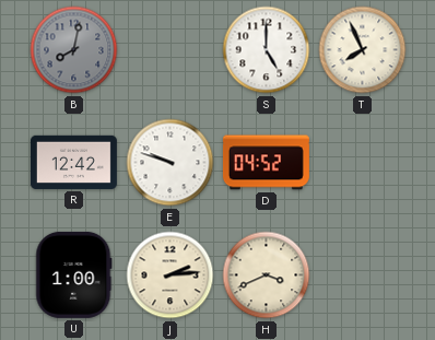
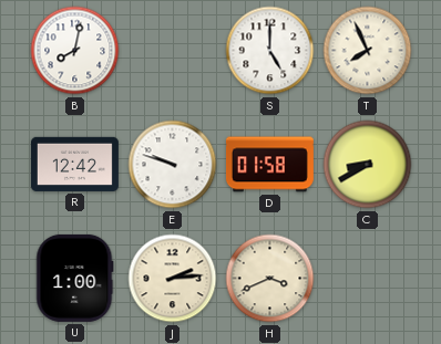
B dial: grey -> white (75, 51)
D: 04:52 -> 01:58 (269, 165)
C: none -> 8:40 (368, 165)
